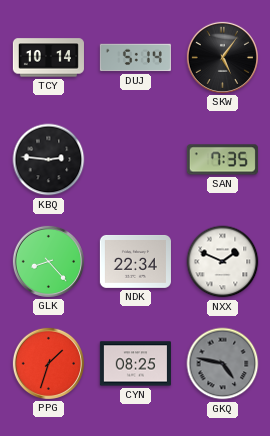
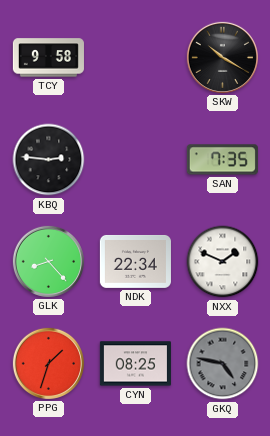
TCY: 10:14 -> 9:58 (48, 58)
DUJ: 5:14 -> none (135, 58)
SKW: 5:06 -> 10:20 (222, 57)
